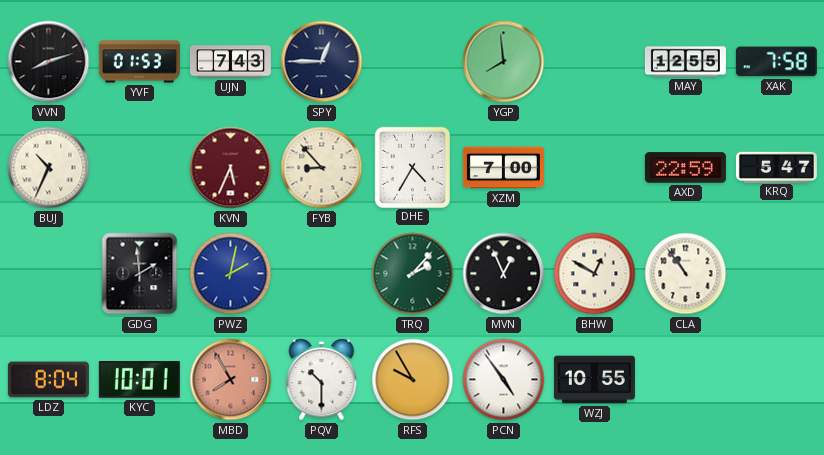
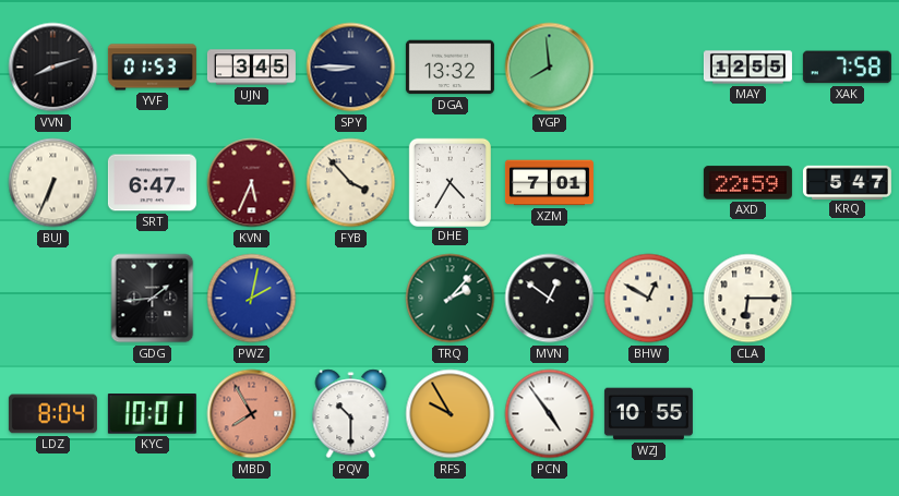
UJN: 7:43 -> 3:45 (251, 68)
SPY: 12:45 -> 8:45 (351, 68)
DGA: none -> 13:32 (449, 68)
BUJ: 10:34 -> 6:34 (53, 183)
SRT: none -> 6:47 (152, 183)
FYB: 8:53 -> 3:53 (351, 183)
XZM: 7:00 -> 7:01 (549, 183)
GDG: 1:59 -> 1:44 (153, 299)
MVN: 12:56 -> 12:51 (550, 299)
CLA: 10:54 -> 6:15 (748, 299)
